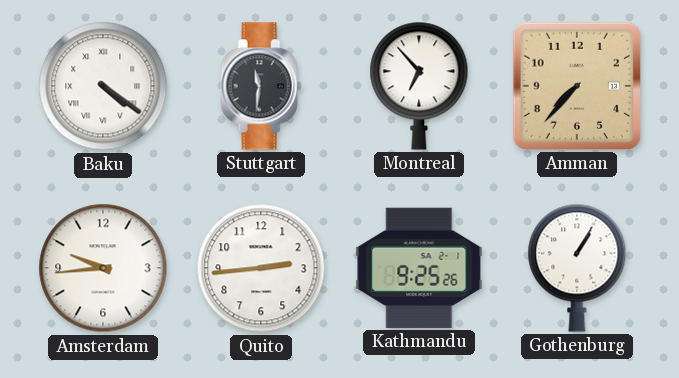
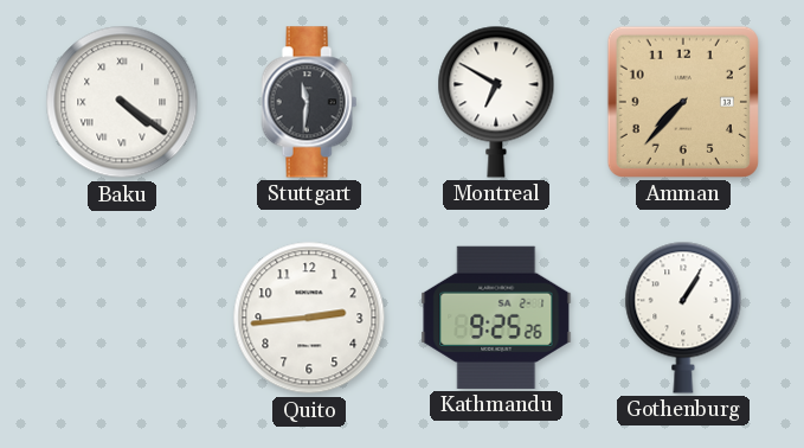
Montreal: 6:53 -> 6:50 (496, 102)
Amsterdam: 9:44 -> none (103, 268)
